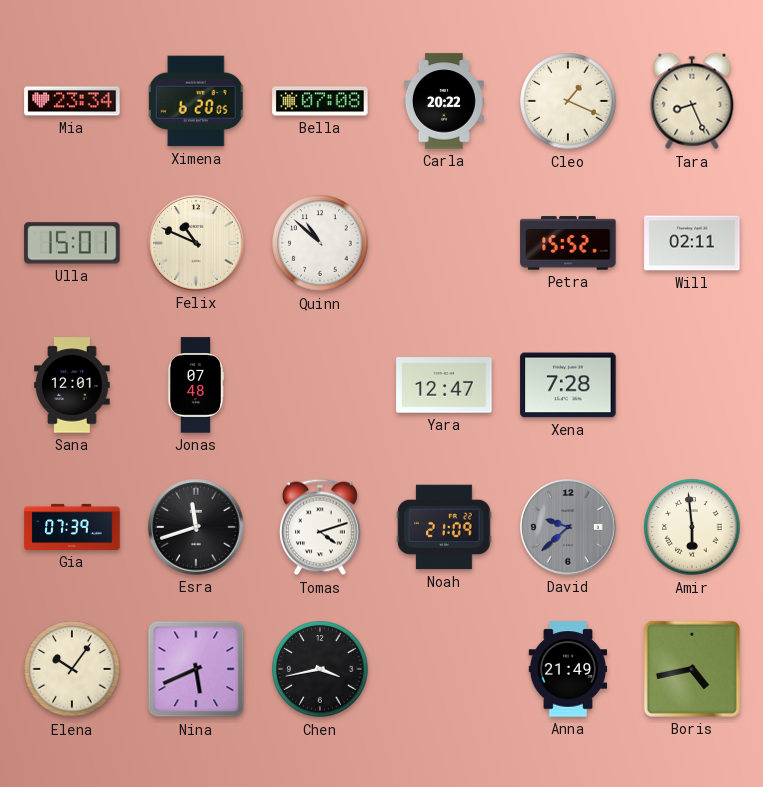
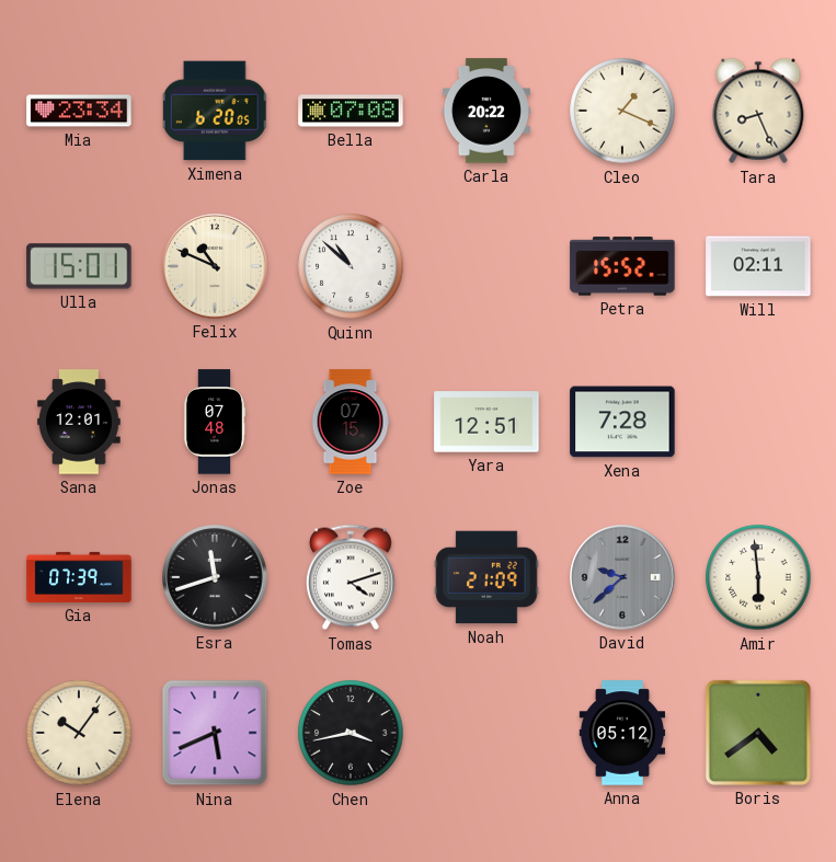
Zoe: none -> 07:15 (351, 422)
Yara: 12:47 -> 12:51 (486, 422)
Anna: 21:49 -> 05:12 (622, 733)
Boris: 4:43 -> 4:39 (758, 733)
